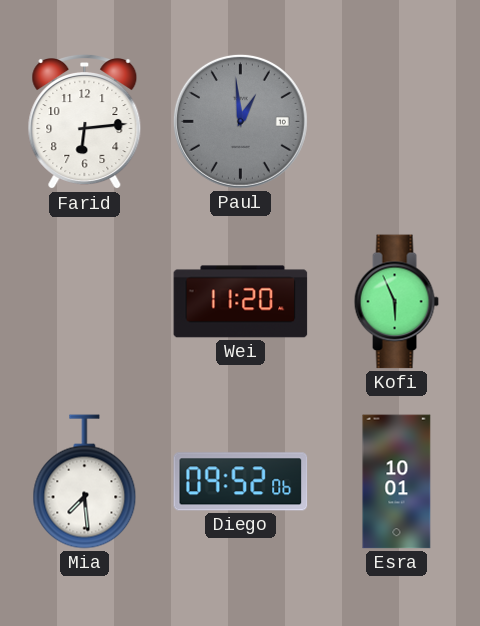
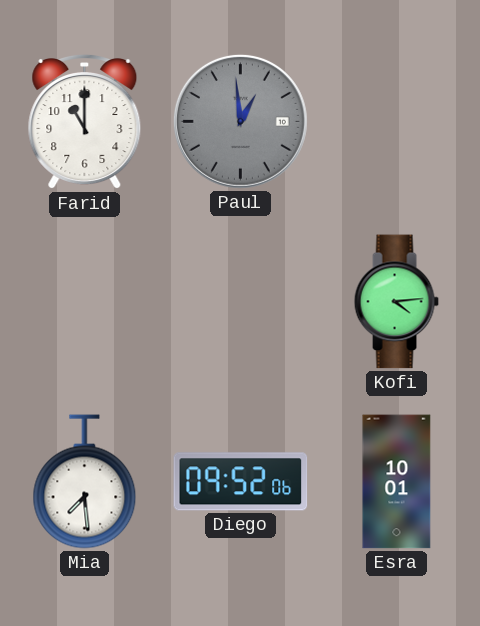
Farid: 6:14 -> 11:00 (85, 122)
Wei: 11:20 -> none (241, 302)
Kofi: 5:56 -> 4:14 (396, 302)
